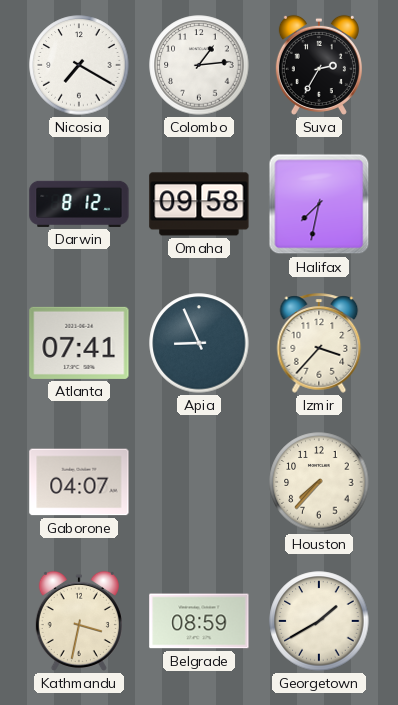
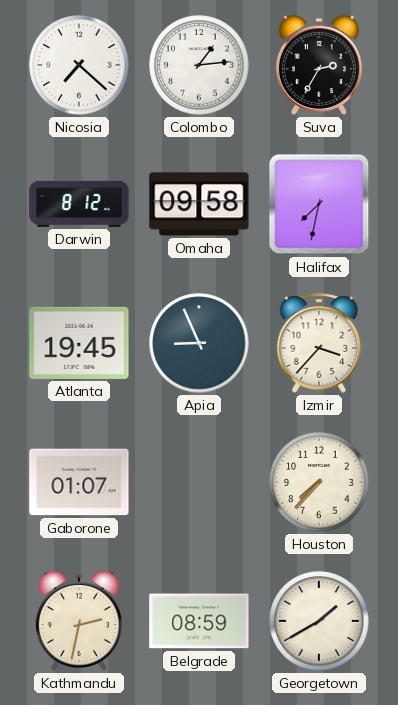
Nicosia: 7:20 -> 7:22 (79, 65)
Atlanta: 07:41 -> 19:45 (79, 343)
Gaborone: 04:07 -> 01:07 (79, 482)
Kathmandu: 3:32 -> 2:32 (79, 621)
